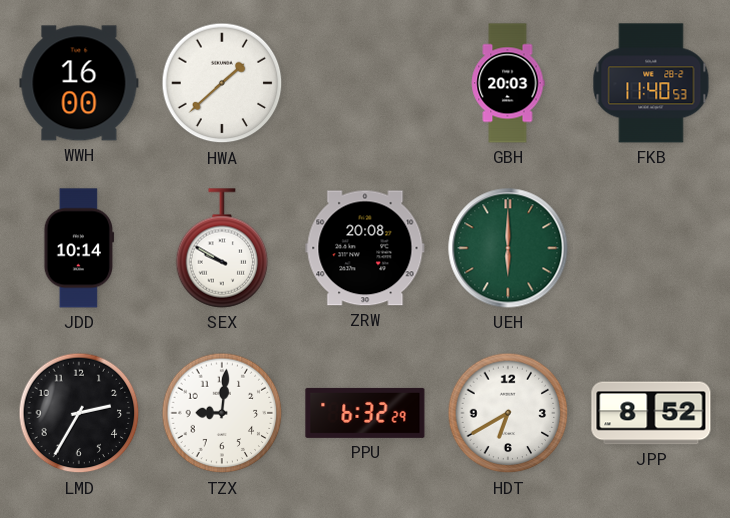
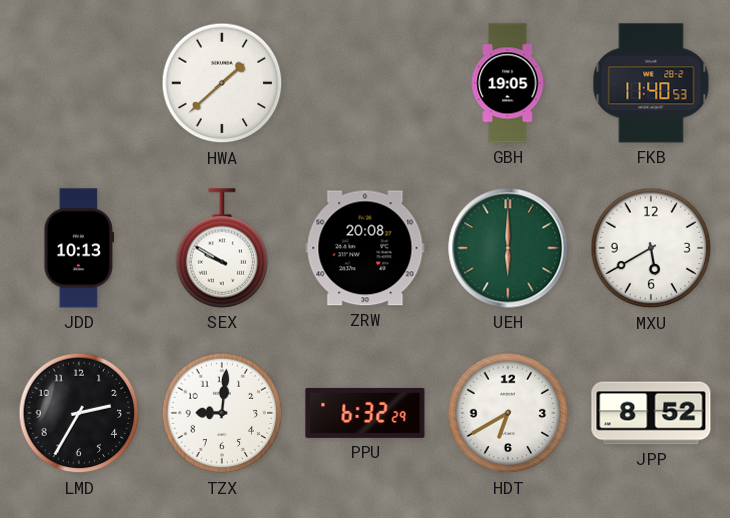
WWH: 16:00 -> none (79, 83)
GBH: 20:03 -> 19:05 (508, 83)
JDD: 10:14 -> 10:13 (79, 248)
MXU: none -> 5:40 (651, 248)
